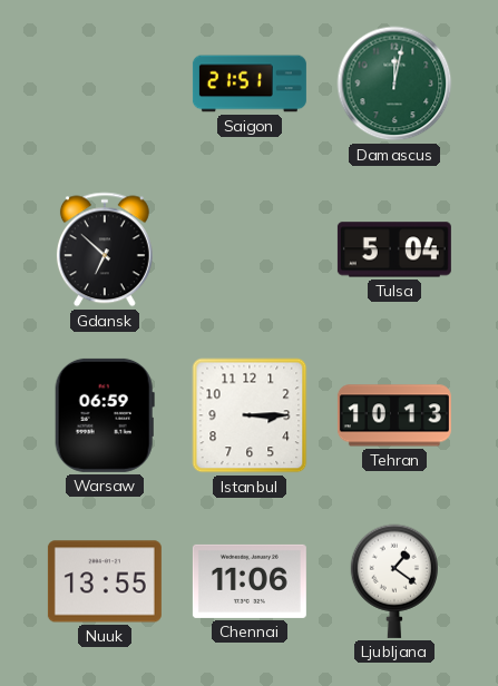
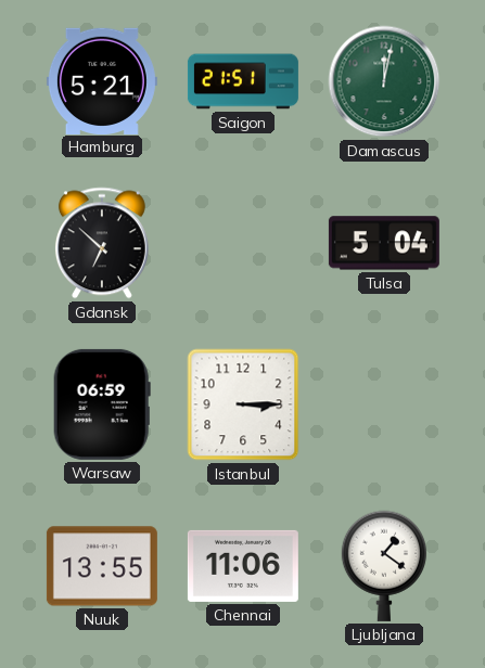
Hamburg: none -> 5:21 (102, 80)
Tehran: 10:13 -> none (394, 415)
